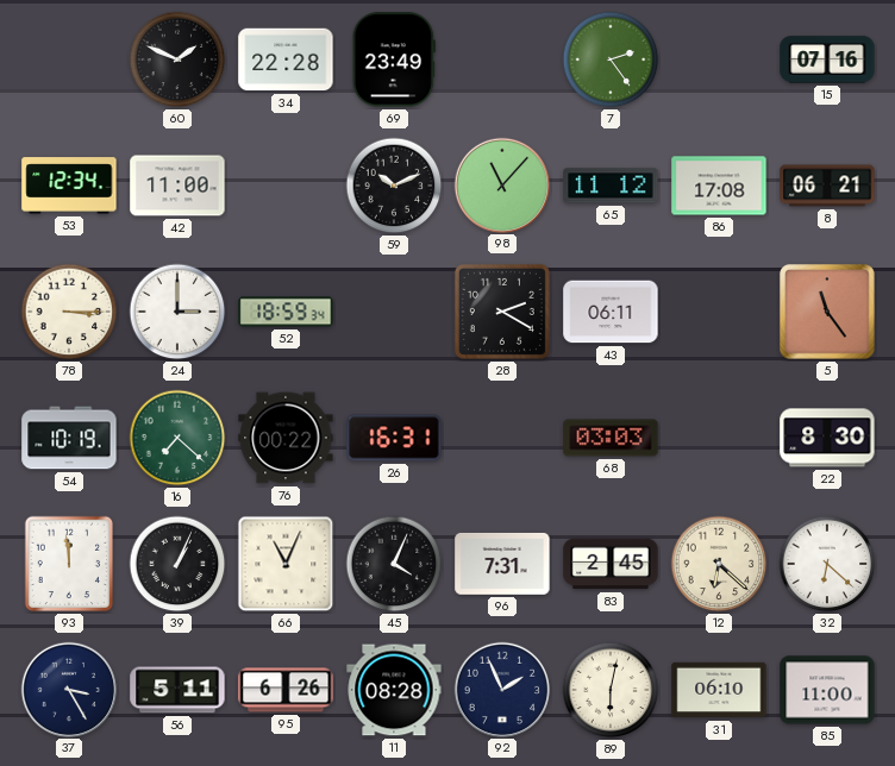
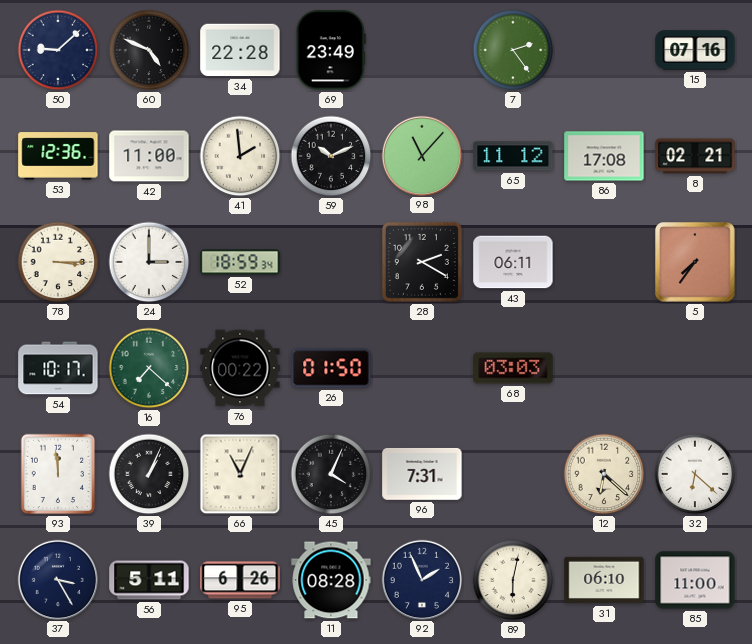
50: none -> 9:08 (58, 50)
60: 1:49 -> 4:49 (149, 50)
53: 12:34 -> 12:36 (58, 156)
41: none -> 1:59 (240, 156)
8: 06:21 -> 02:21 (695, 156)
5: 11:24 -> 7:36 (695, 262)
54: 10:19 -> 10:17 (58, 368)
26: 16:31 -> 01:50 (331, 368)
22: 8:30 -> none (827, 438)
83: 2:45 -> none (611, 564)
